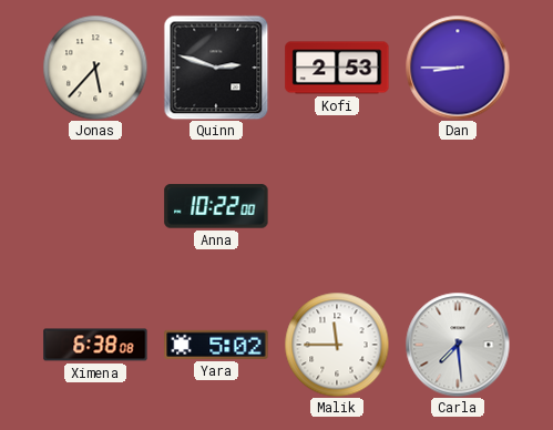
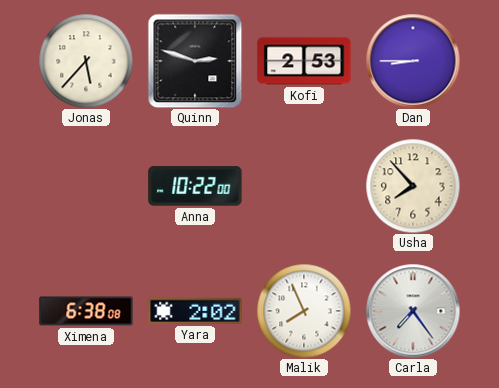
Usha: none -> 7:53 (413, 186)
Yara: 5:02 -> 2:02 (195, 311)
Malik: 11:45 -> 7:56 (304, 311)
Carla: 7:29 -> 7:24 (413, 311)
